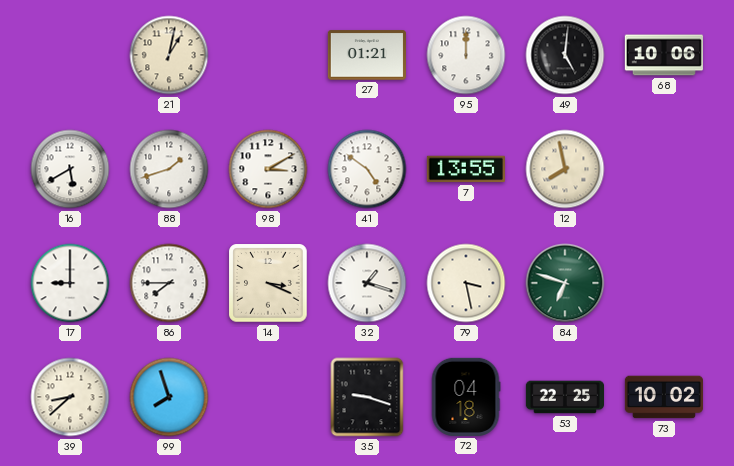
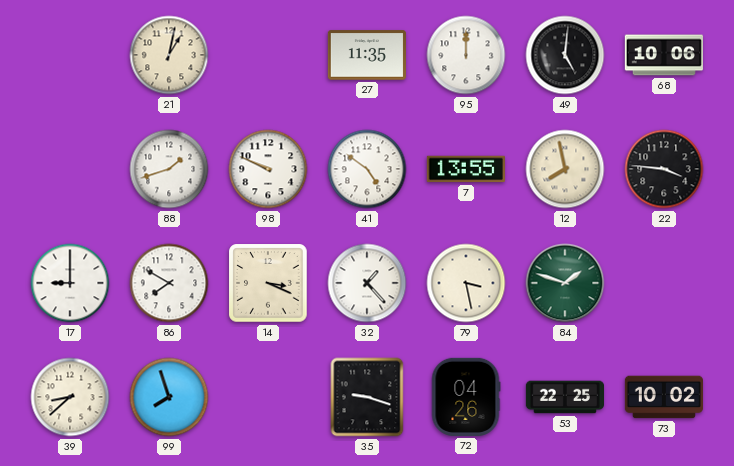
27: 01:21 -> 11:35 (367, 55)
16: 5:40 -> none (70, 169)
98: 3:10 -> 9:49 (268, 169)
22: none -> 3:46 (664, 169)
86: 7:45 -> 7:50 (169, 283)
32: 1:18 -> 1:23 (367, 283)
84: 6:48 -> 1:48 (565, 283)
72: 04:18 -> 04:26 (466, 397)
